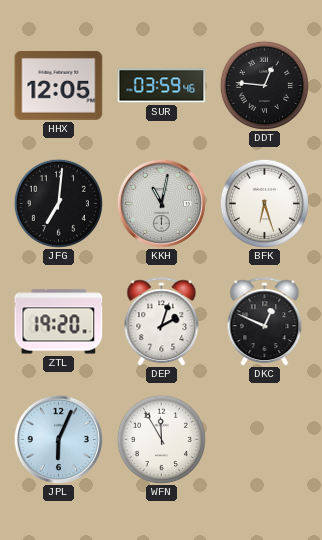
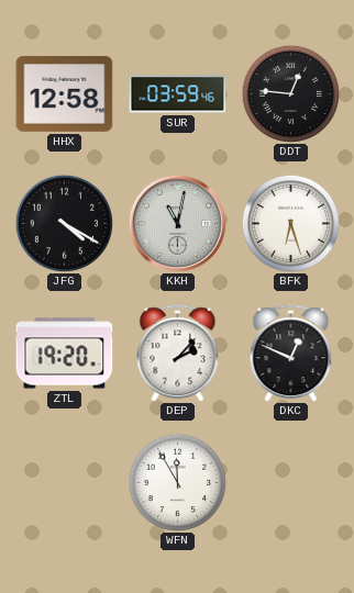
HHX: 12:05 -> 12:58 (65, 93)
JFG: 7:01 -> 4:20 (64, 223)
DEP: 2:03 -> 2:07 (178, 354)
JPL: 6:04 -> none (58, 439)
